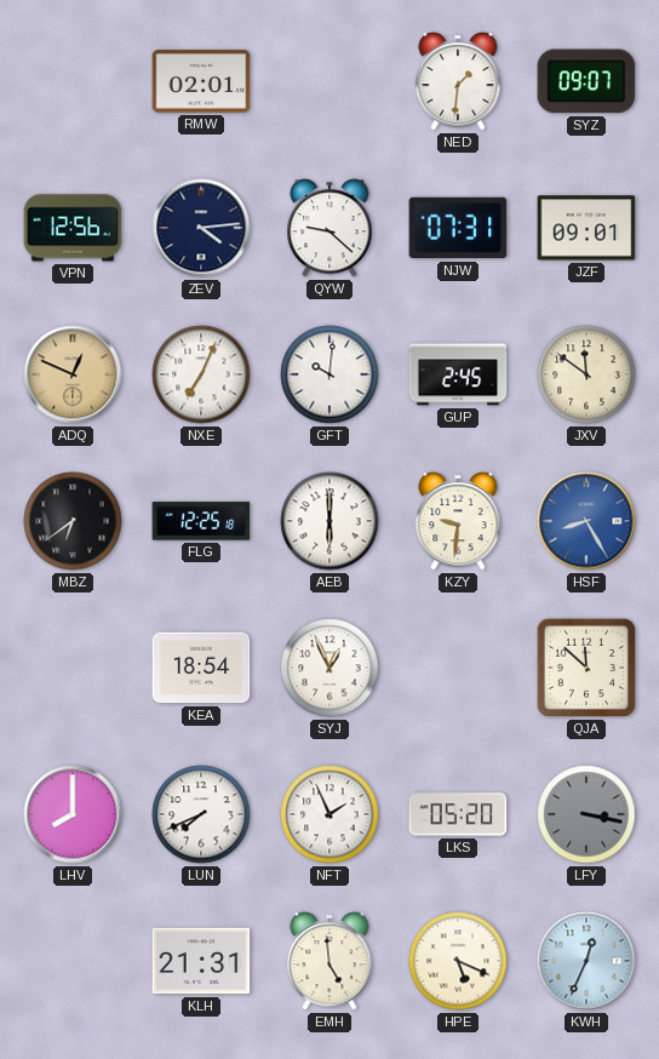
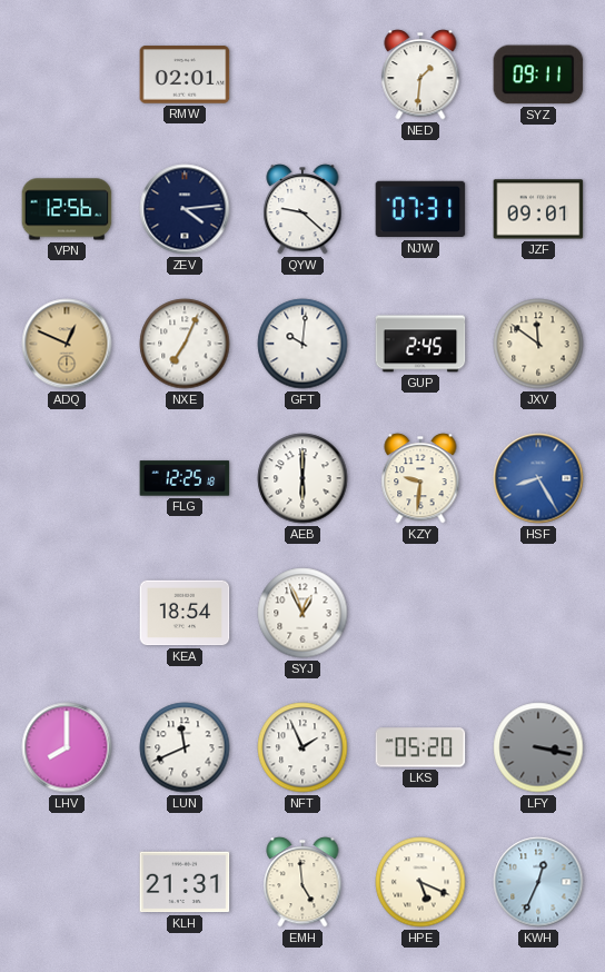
SYZ: 09:07 -> 09:11 (538, 75)
MBZ: 6:39 -> none (73, 521)
QJA: 11:52 -> none (586, 668)
LUN: 7:41 -> 11:41 (185, 747)
